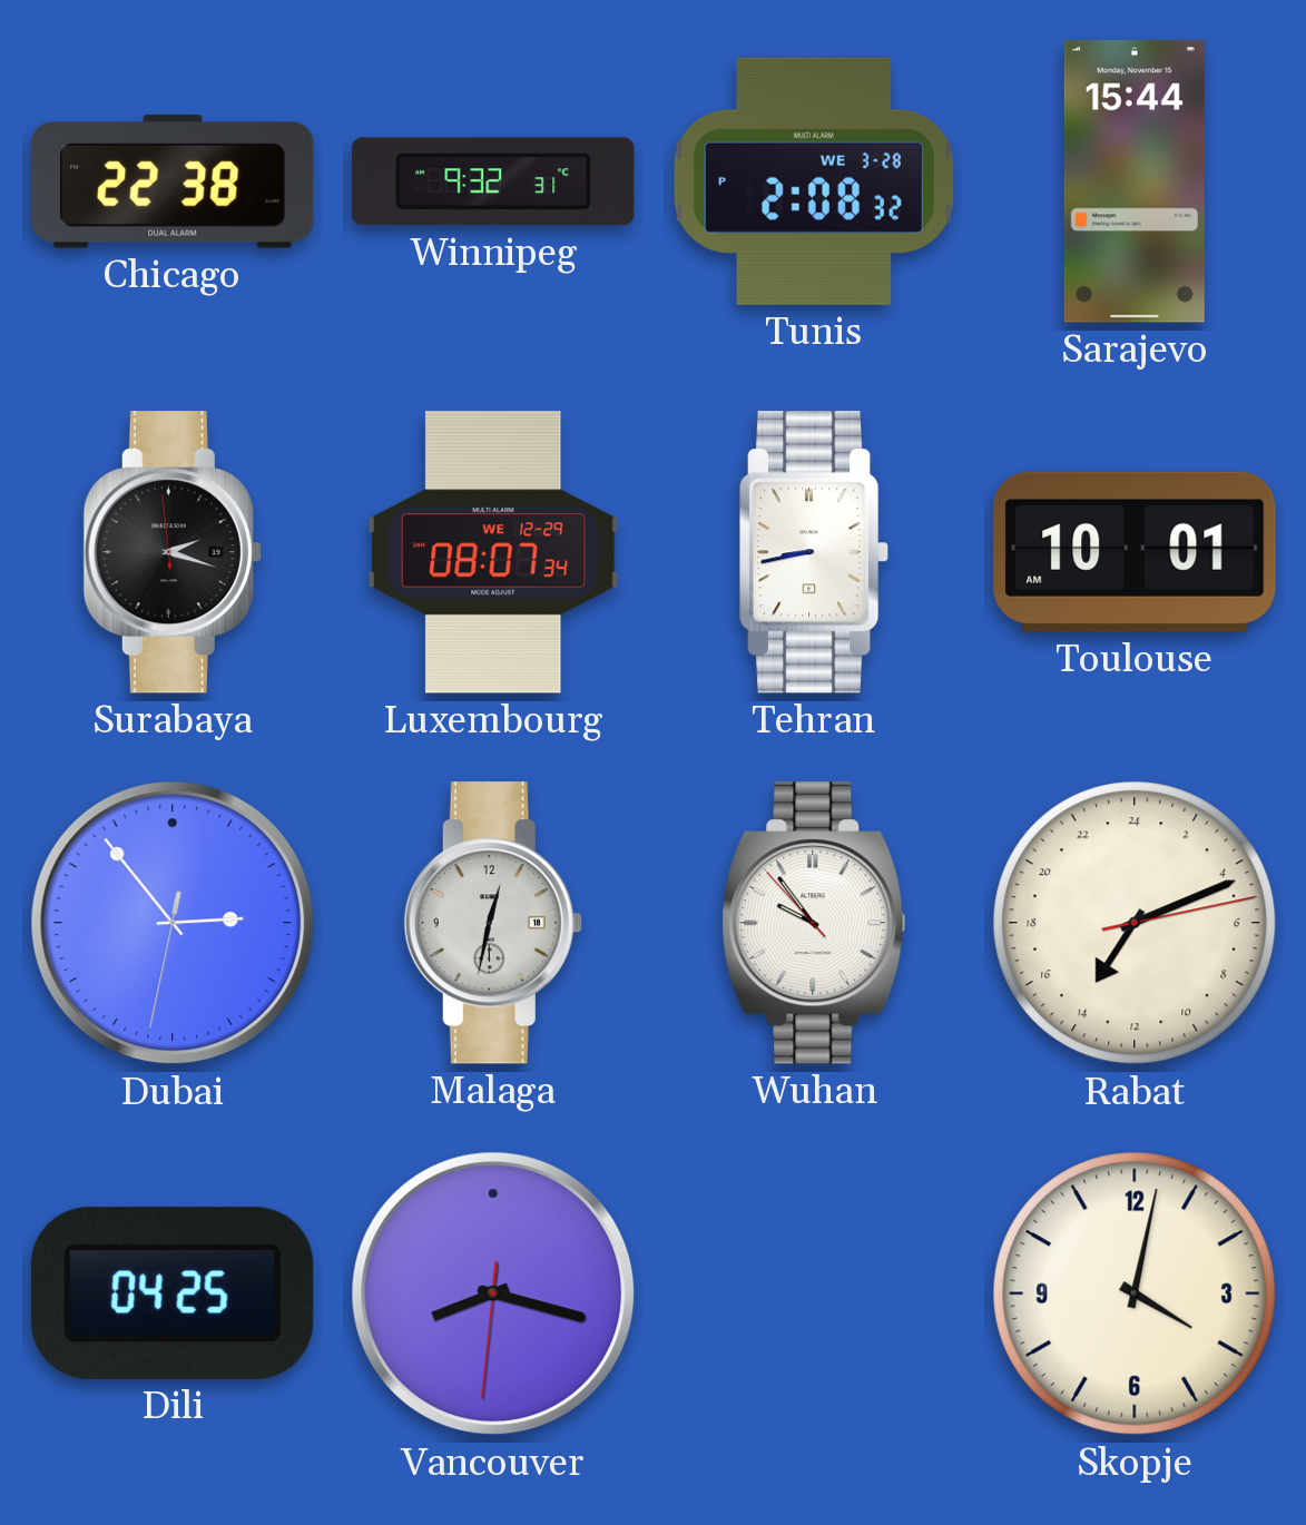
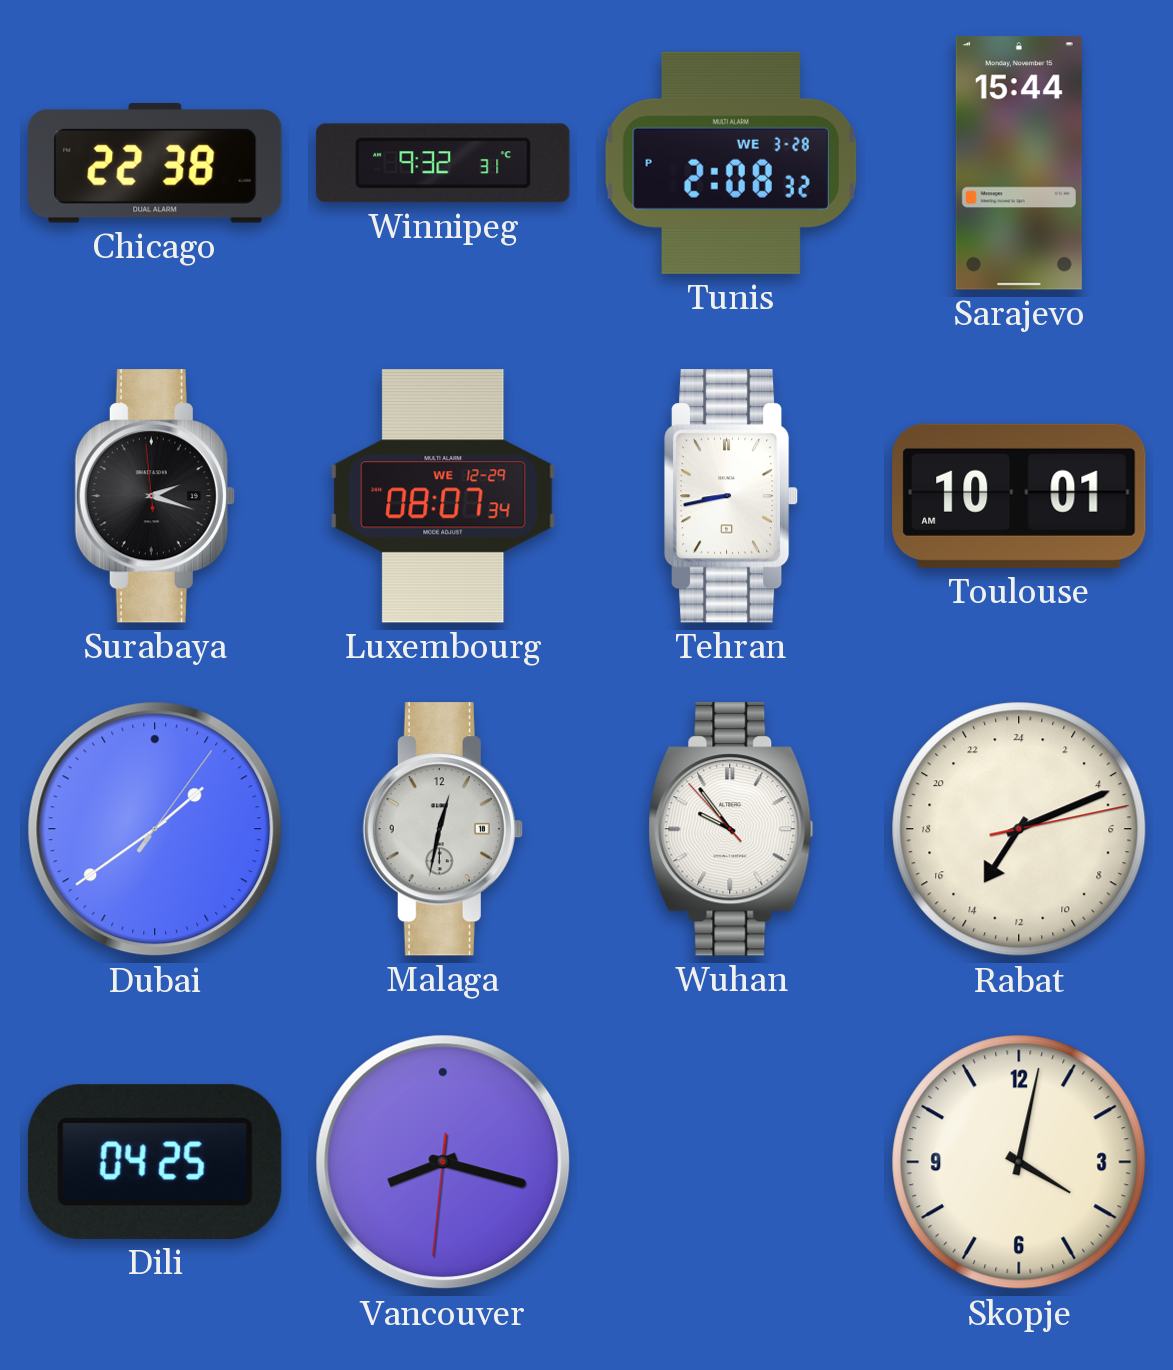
Dubai: 2:53 -> 1:39 (155, 829)
